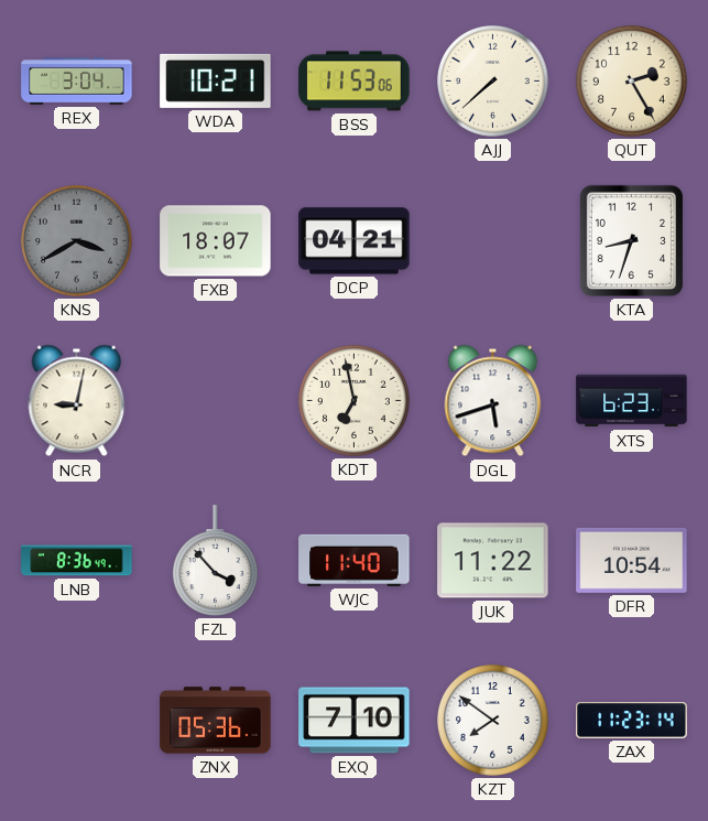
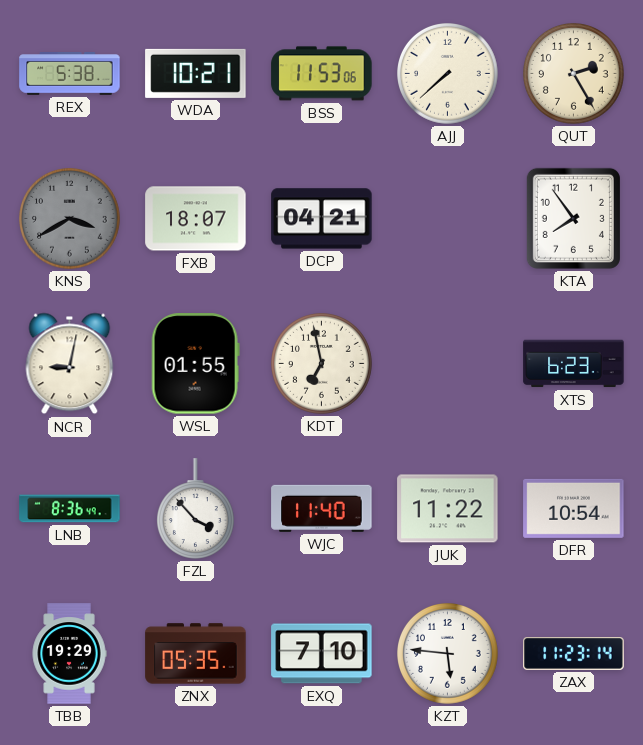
REX: 3:04 -> 5:38 (70, 74)
KTA: 8:33 -> 7:54 (573, 218)
WSL: none -> 01:55 (195, 364)
DGL: 5:42 -> none (493, 401)
TBB: none -> 19:29 (69, 654)
ZNX: 05:36 -> 05:35 (196, 654)
KZT: 7:51 -> 5:46 (448, 654)
